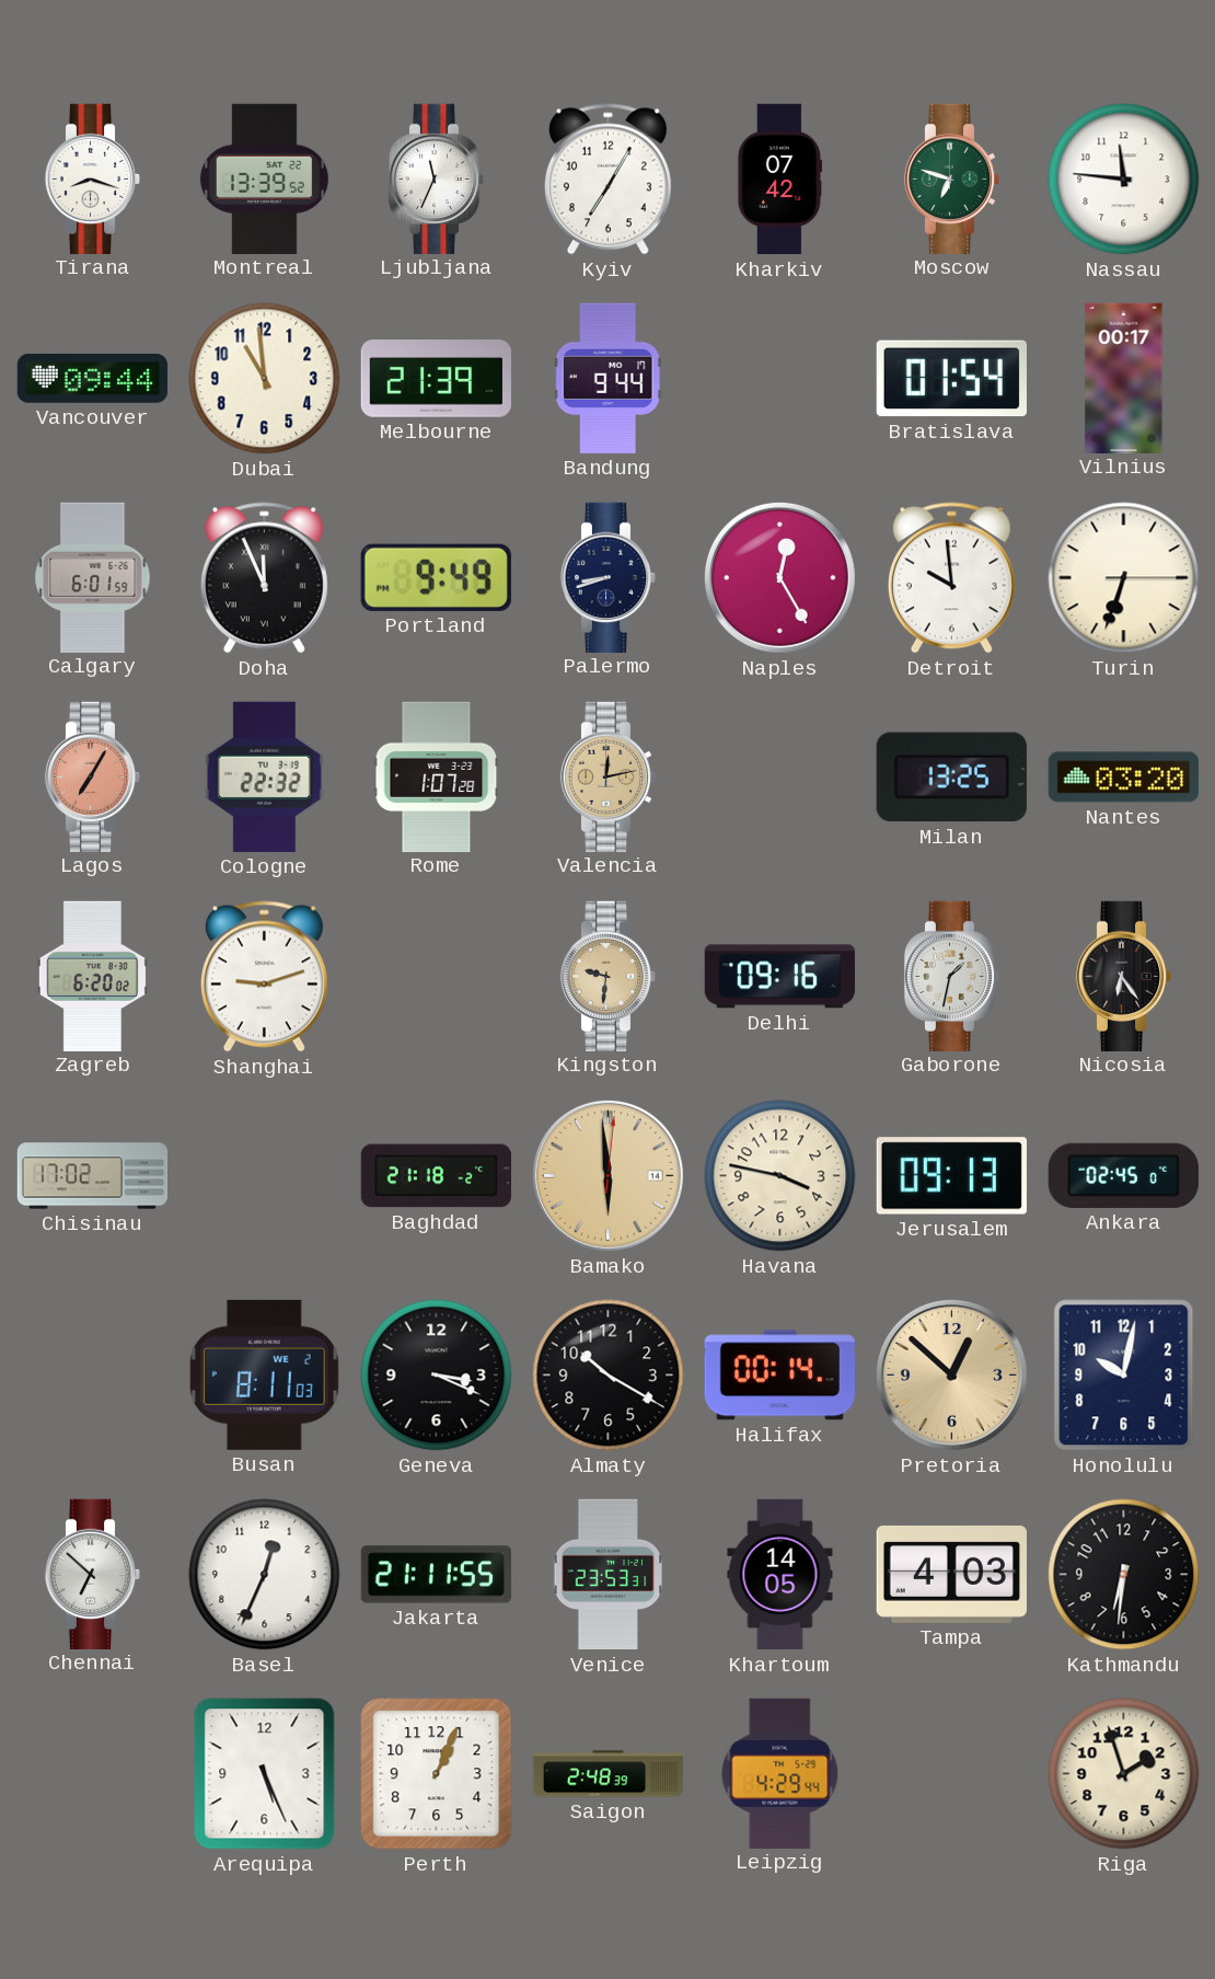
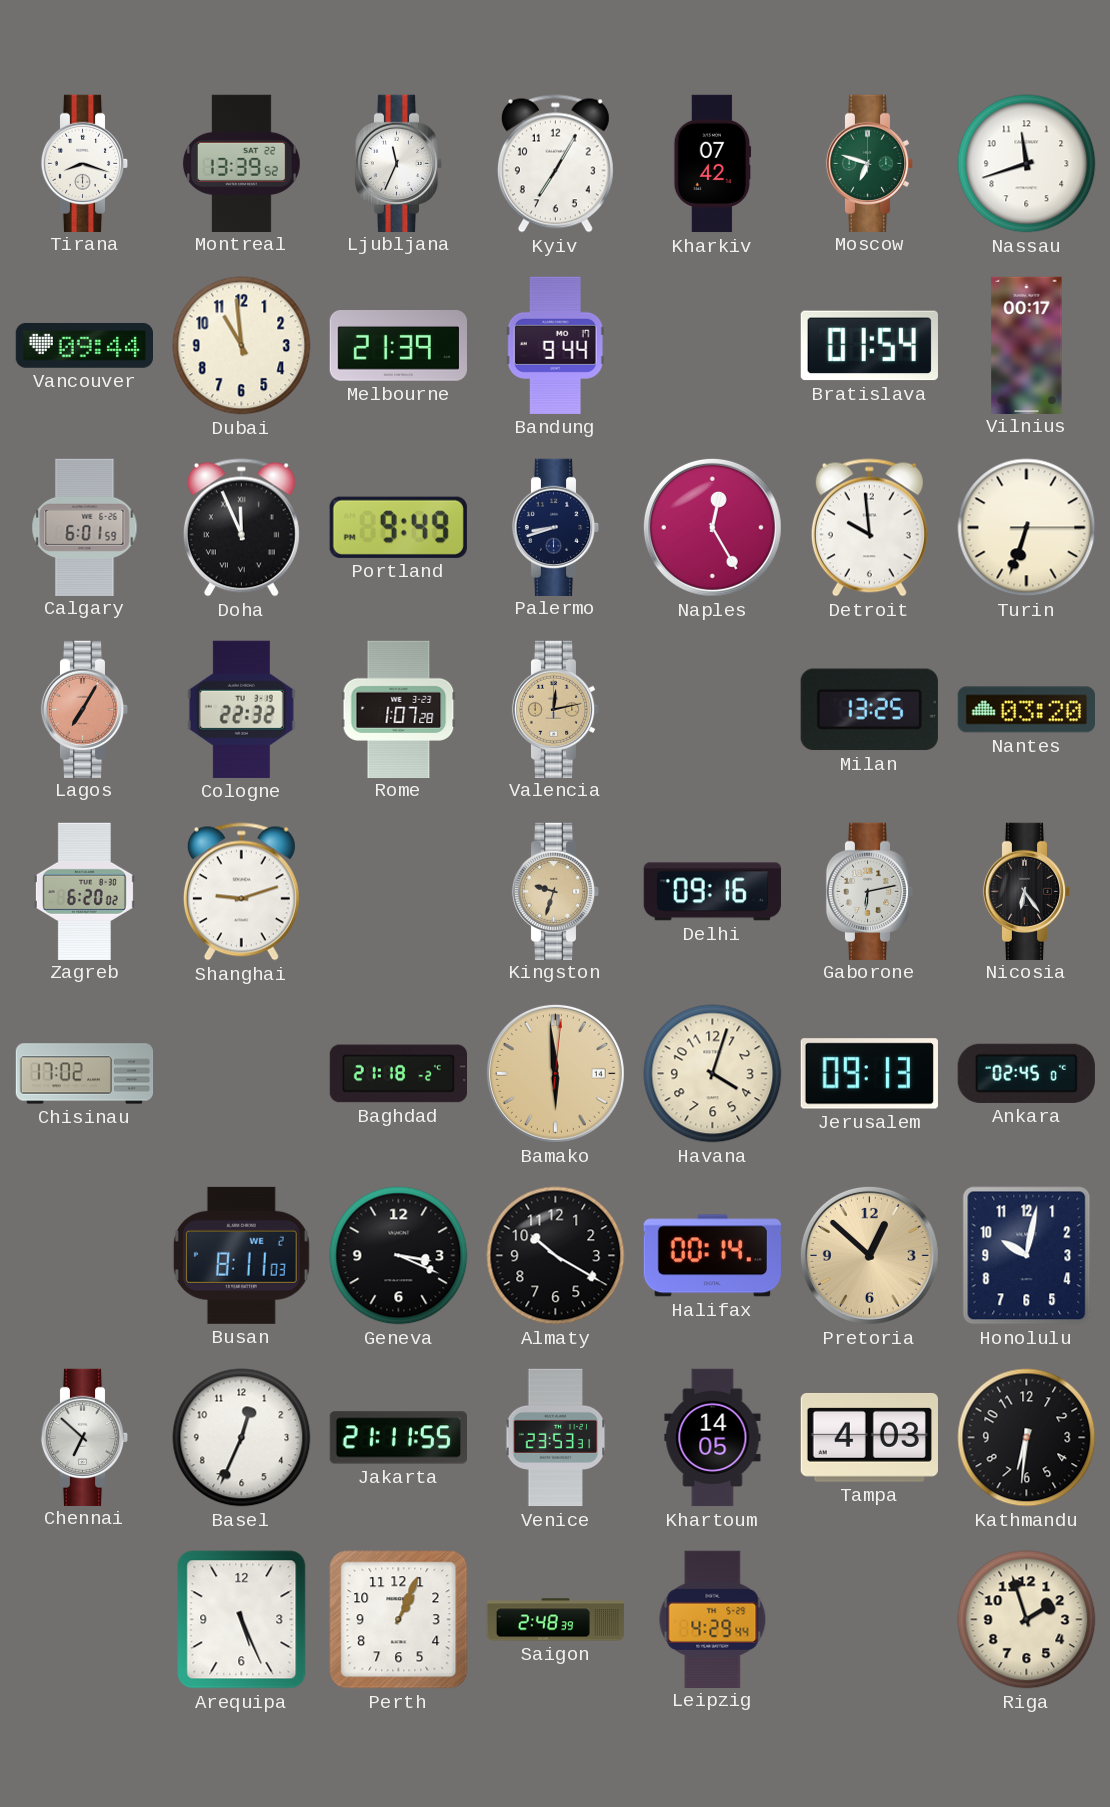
Nassau: 11:46 -> 11:42 (1027, 164)
Kingston: 9:31 -> 9:33 (556, 891)
Gaborone: 1:32 -> 6:13 (870, 891)
Havana: 3:47 -> 4:03 (713, 1074)
